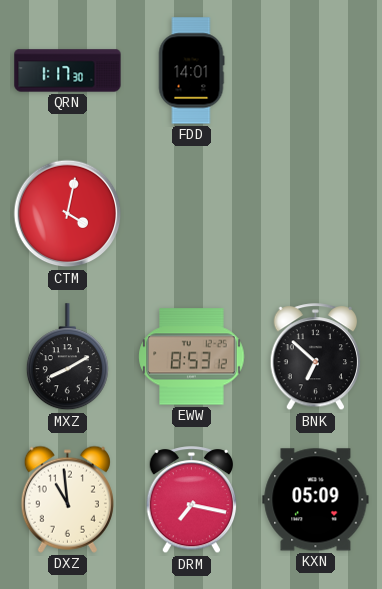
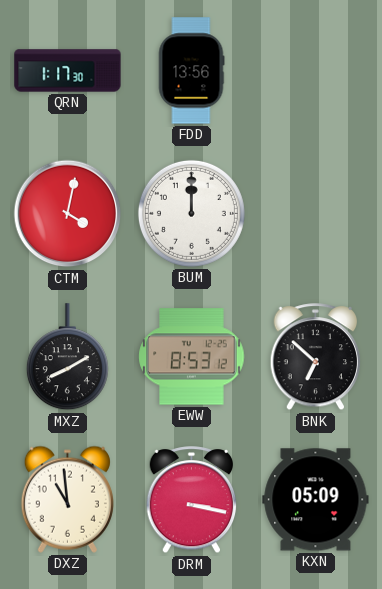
FDD: 14:01 -> 13:56 (191, 71)
BUM: none -> 12:00 (191, 213)
DRM: 7:17 -> 3:17 (192, 500)
